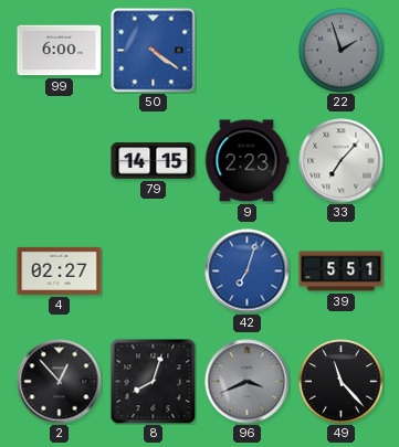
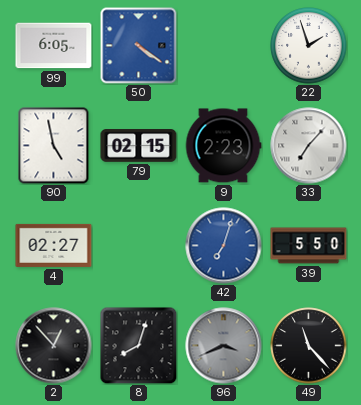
99: 6:00 -> 6:05 (54, 46)
22 dial: grey -> white (309, 46)
90: none -> 4:58 (54, 146)
79: 14:15 -> 02:15 (139, 146)
39: 5:51 -> 5:50 (309, 246)
